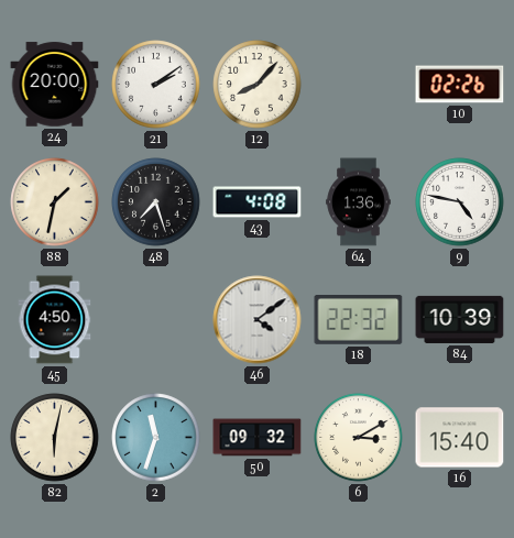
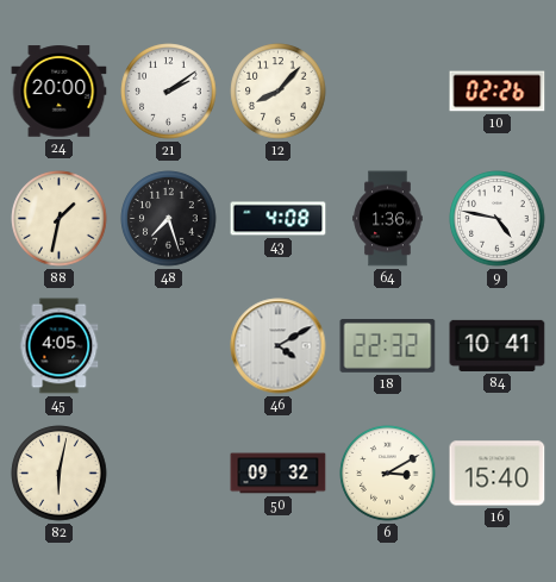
45: 4:50 -> 4:05 (60, 346)
46: 4:09 -> 4:10 (279, 346)
84: 10:39 -> 10:41 (498, 345)
2: 11:33 -> none (156, 438)
